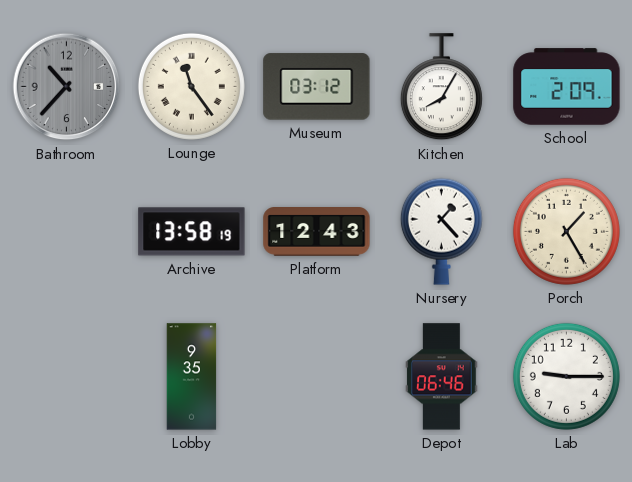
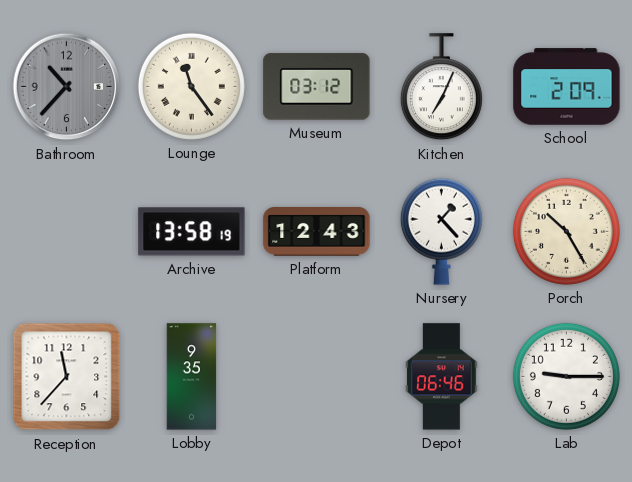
Kitchen: 8:05 -> 7:04 (441, 87)
Porch: 1:25 -> 10:25 (566, 231)
Reception: none -> 11:37 (67, 377)
